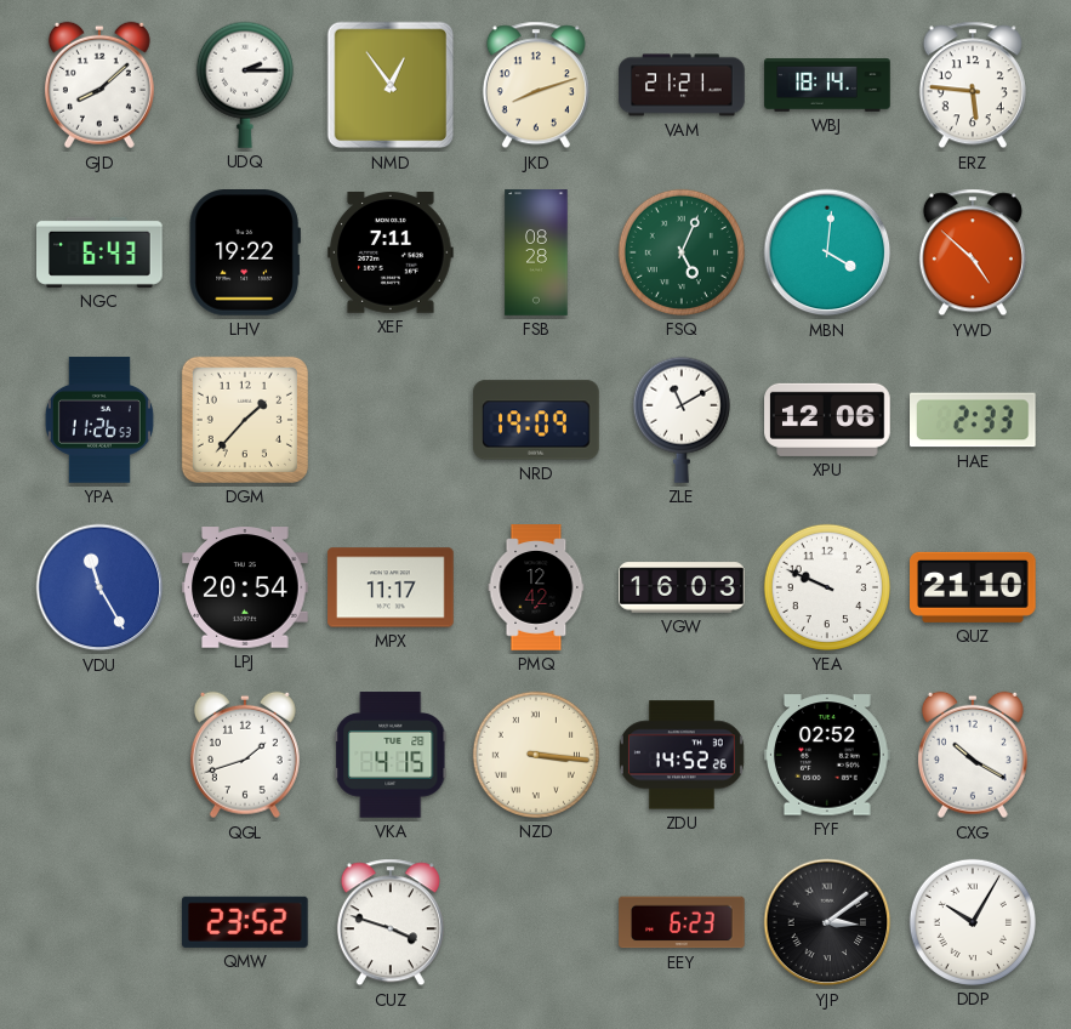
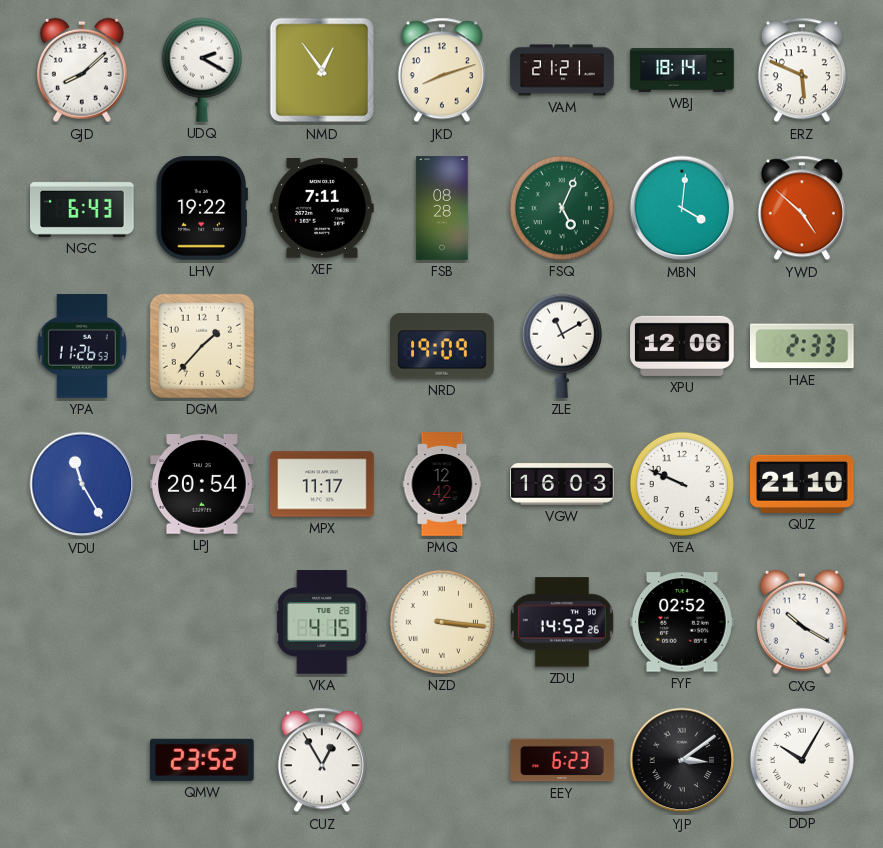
UDQ: 2:15 -> 2:20 (202, 70)
ERZ: 5:46 -> 5:49 (802, 70)
QGL: 1:42 -> none (245, 755)
CUZ: 3:48 -> 12:55 (322, 760)
